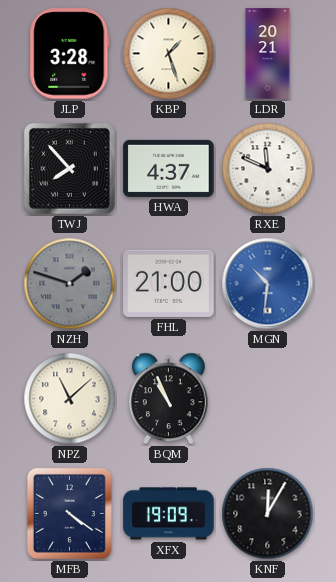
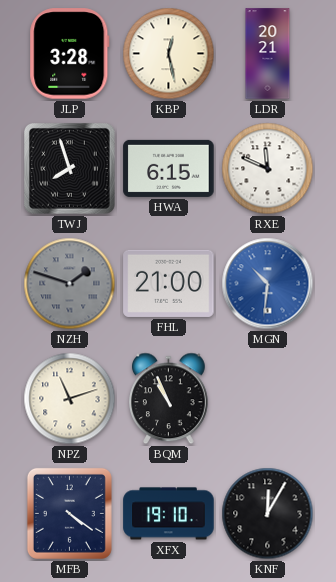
KBP: 1:27 -> 12:28 (169, 54)
TWJ: 7:53 -> 7:57 (70, 169)
HWA: 4:37 -> 6:15 (169, 168)
NPZ: 11:08 -> 11:12 (70, 399)
XFX: 19:09 -> 19:10 (169, 514)
